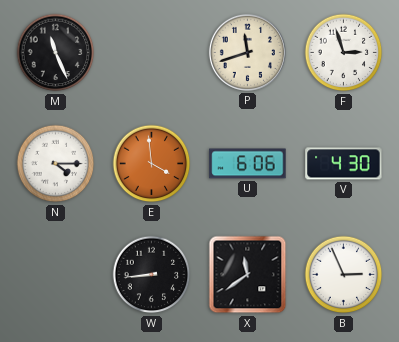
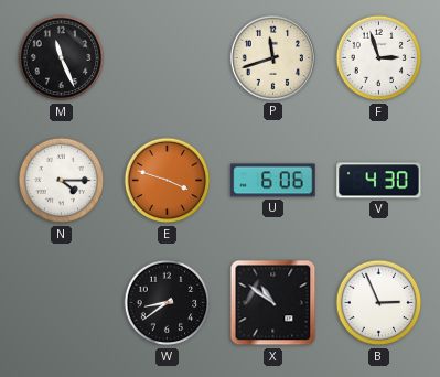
E: 3:59 -> 3:48 (168, 181)
W: 8:44 -> 8:39 (168, 303)
X: 11:39 -> 10:51 (273, 303)
